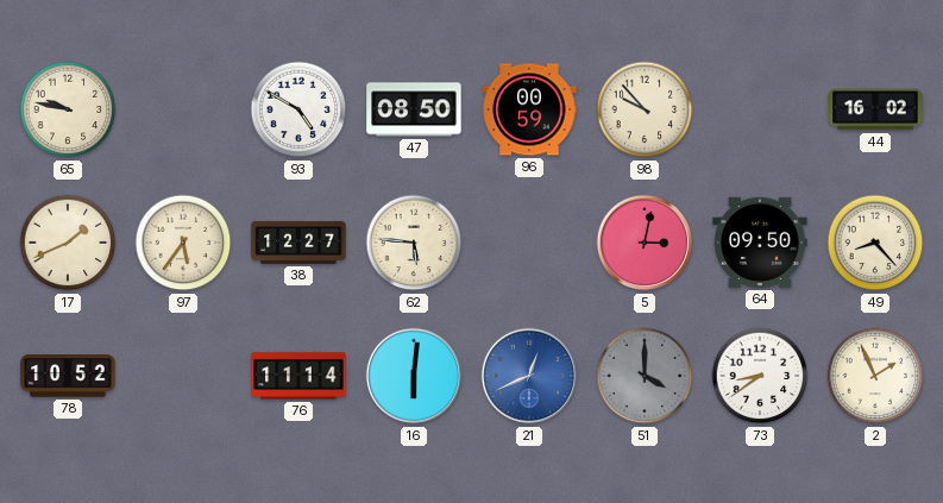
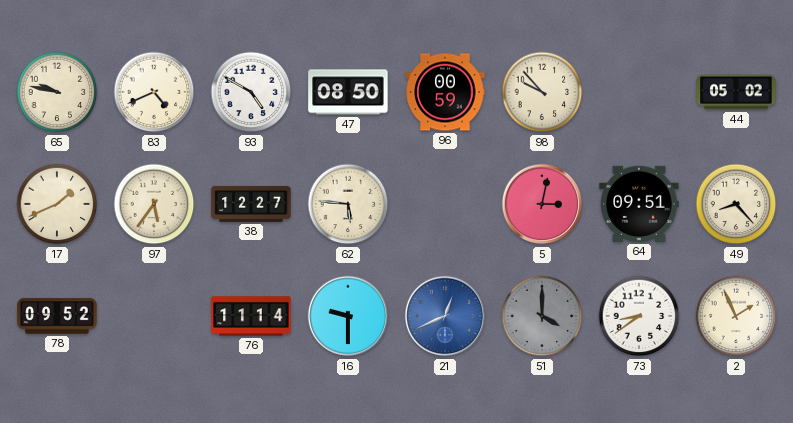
83: none -> 4:41 (154, 92)
44: 16:02 -> 05:02 (736, 92)
64: 09:50 -> 09:51 (639, 204)
78: 10:52 -> 09:52 (57, 316)
16: 6:01 -> 9:30 (348, 316)
